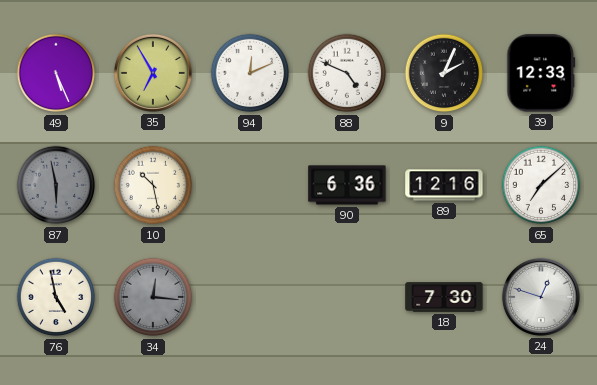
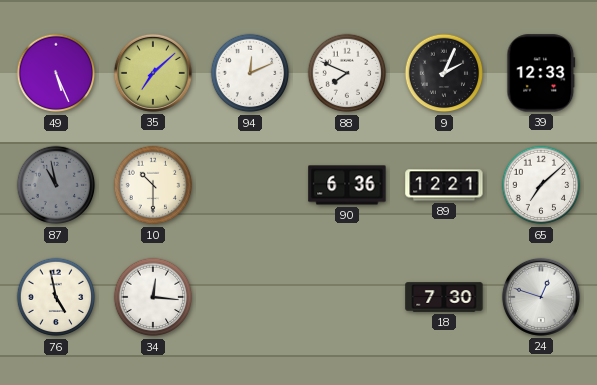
35: 6:55 -> 7:08 (153, 73)
88: 4:49 -> 7:49 (347, 73)
87: 5:58 -> 10:58 (56, 185)
10: 10:28 -> 10:30 (153, 185)
89: 12:16 -> 12:21 (444, 185)
34 dial: grey -> white (153, 297)
